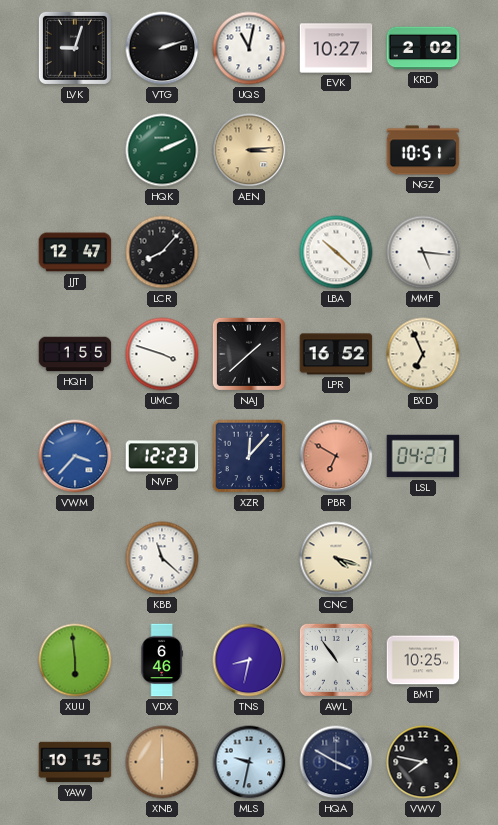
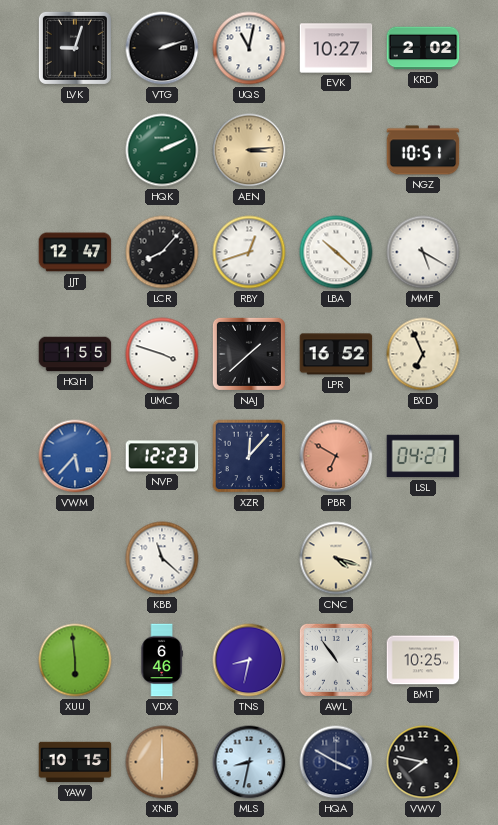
RBY: none -> 12:42 (249, 252)
MMF: 5:16 -> 5:20 (423, 252)
VWM: 3:37 -> 5:37 (75, 456)
MLS: 9:32 -> 8:32 (249, 762)
